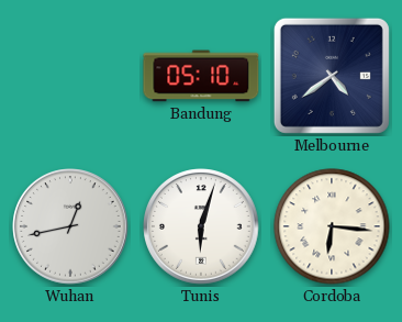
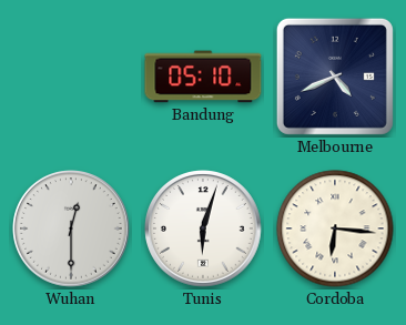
Melbourne: 4:39 -> 4:41 (335, 77)
Wuhan: 12:43 -> 12:30 (71, 228)
